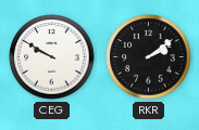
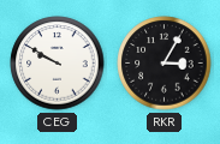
RKR: 2:09 -> 3:05 (165, 64)
